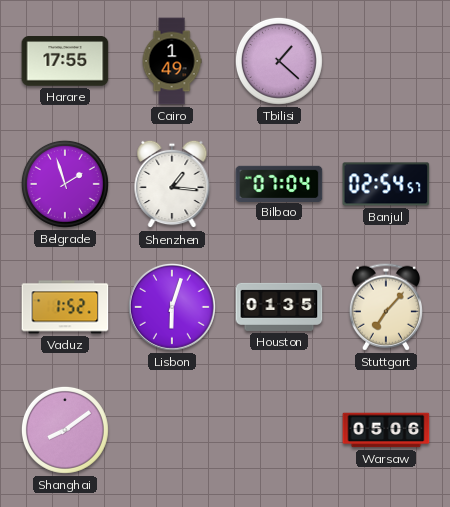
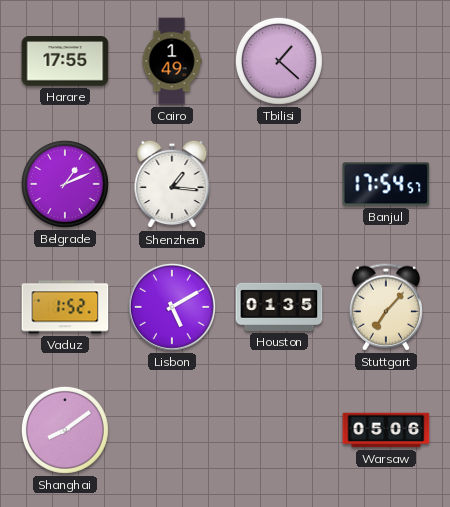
Belgrade: 1:57 -> 1:11 (65, 184)
Bilbao: 07:04 -> none (279, 183)
Banjul: 02:54 -> 17:54 (386, 184)
Lisbon: 6:03 -> 5:10 (172, 307)
